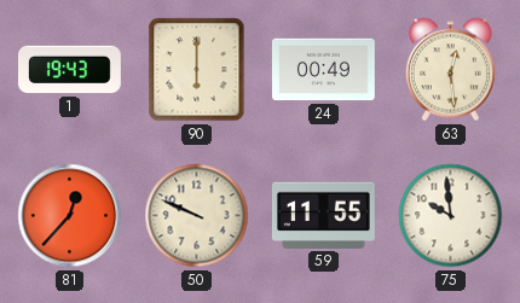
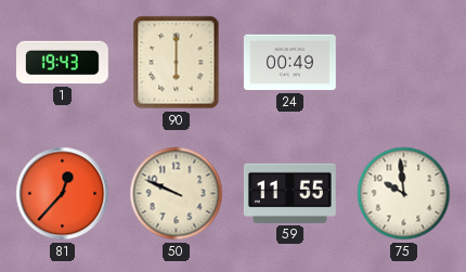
63: 12:29 -> none (450, 70)
